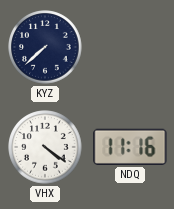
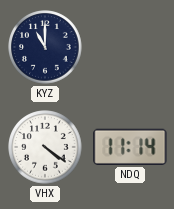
KYZ: 7:38 -> 11:00 (45, 47)
NDQ: 11:16 -> 11:14 (130, 147)
